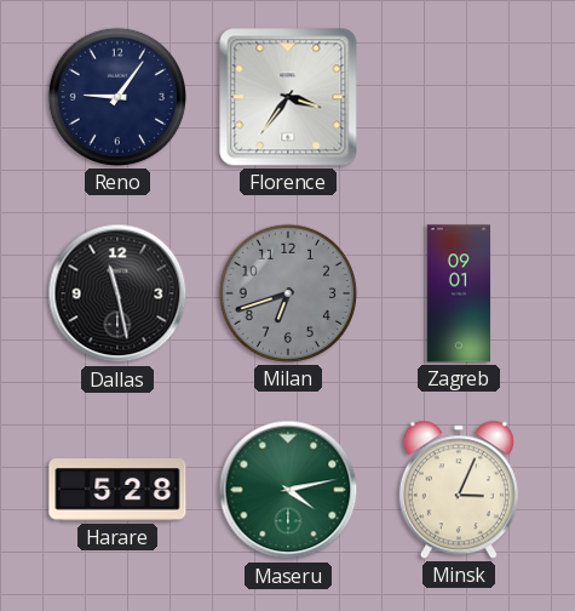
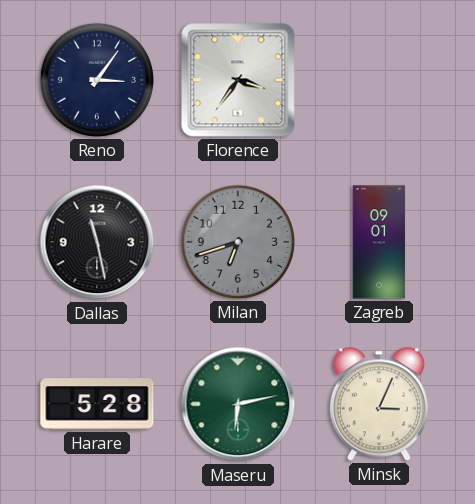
Reno: 9:06 -> 3:06 (97, 80)
Maseru: 4:13 -> 6:13 (238, 404)
